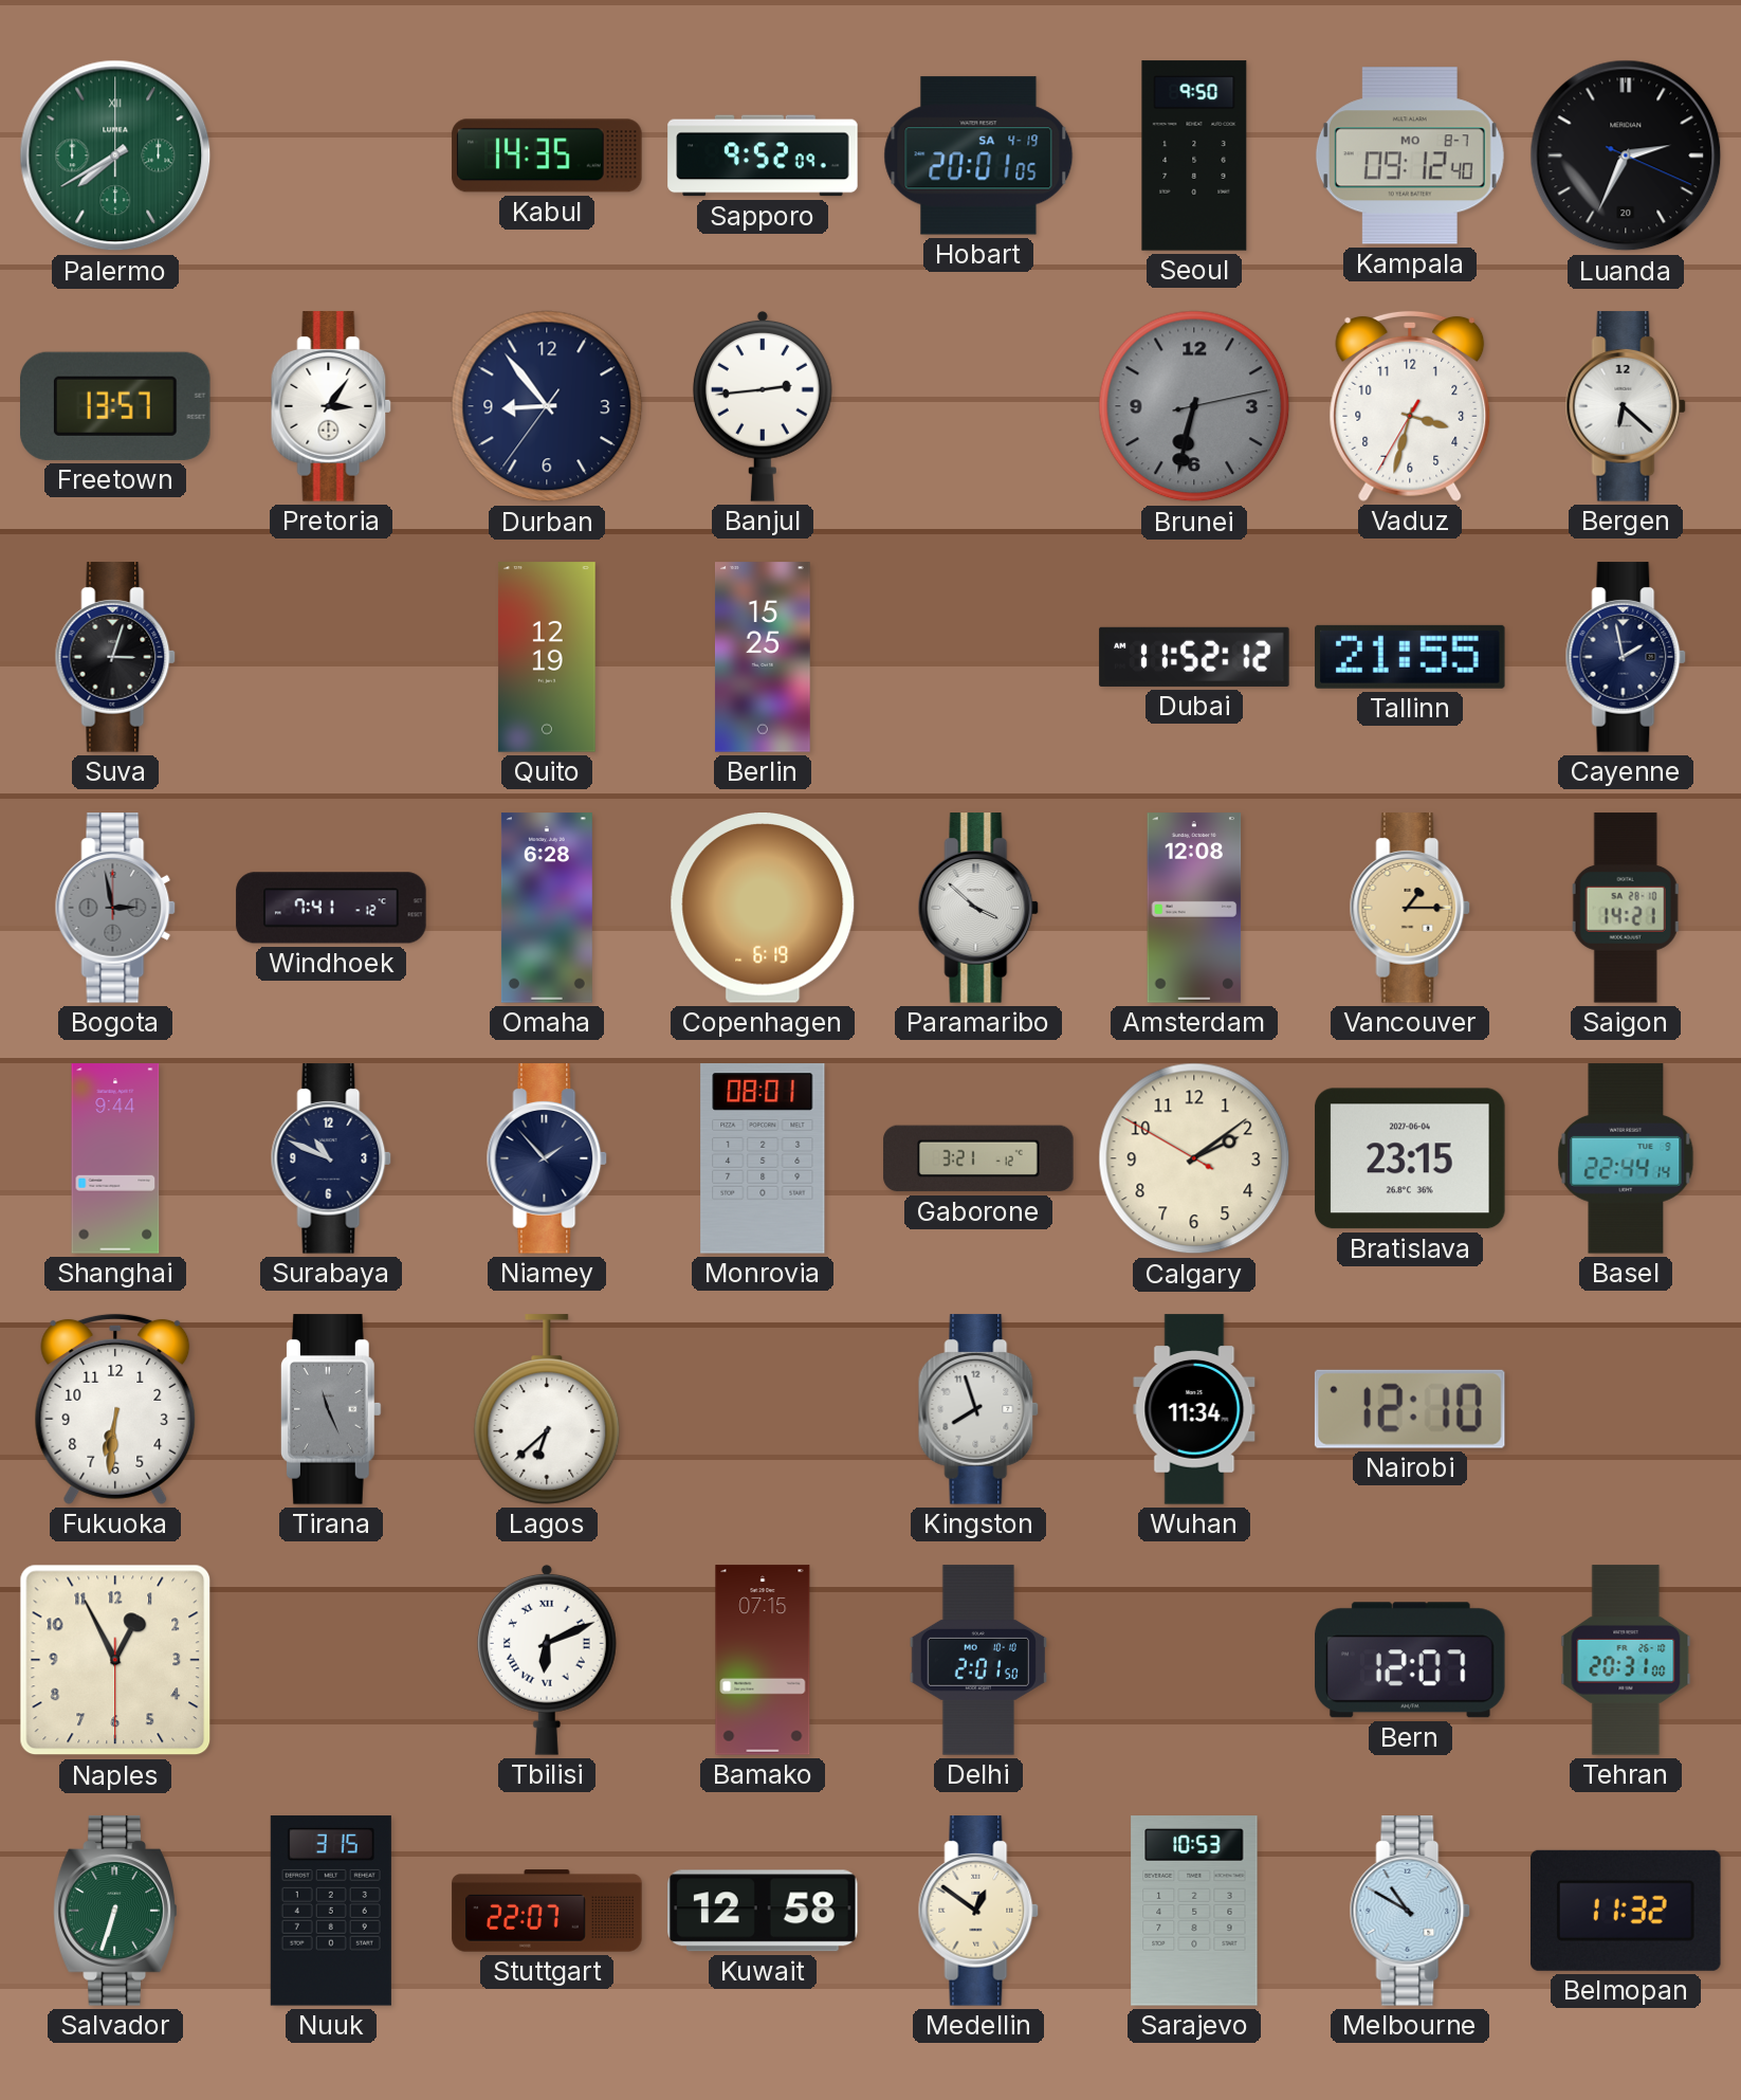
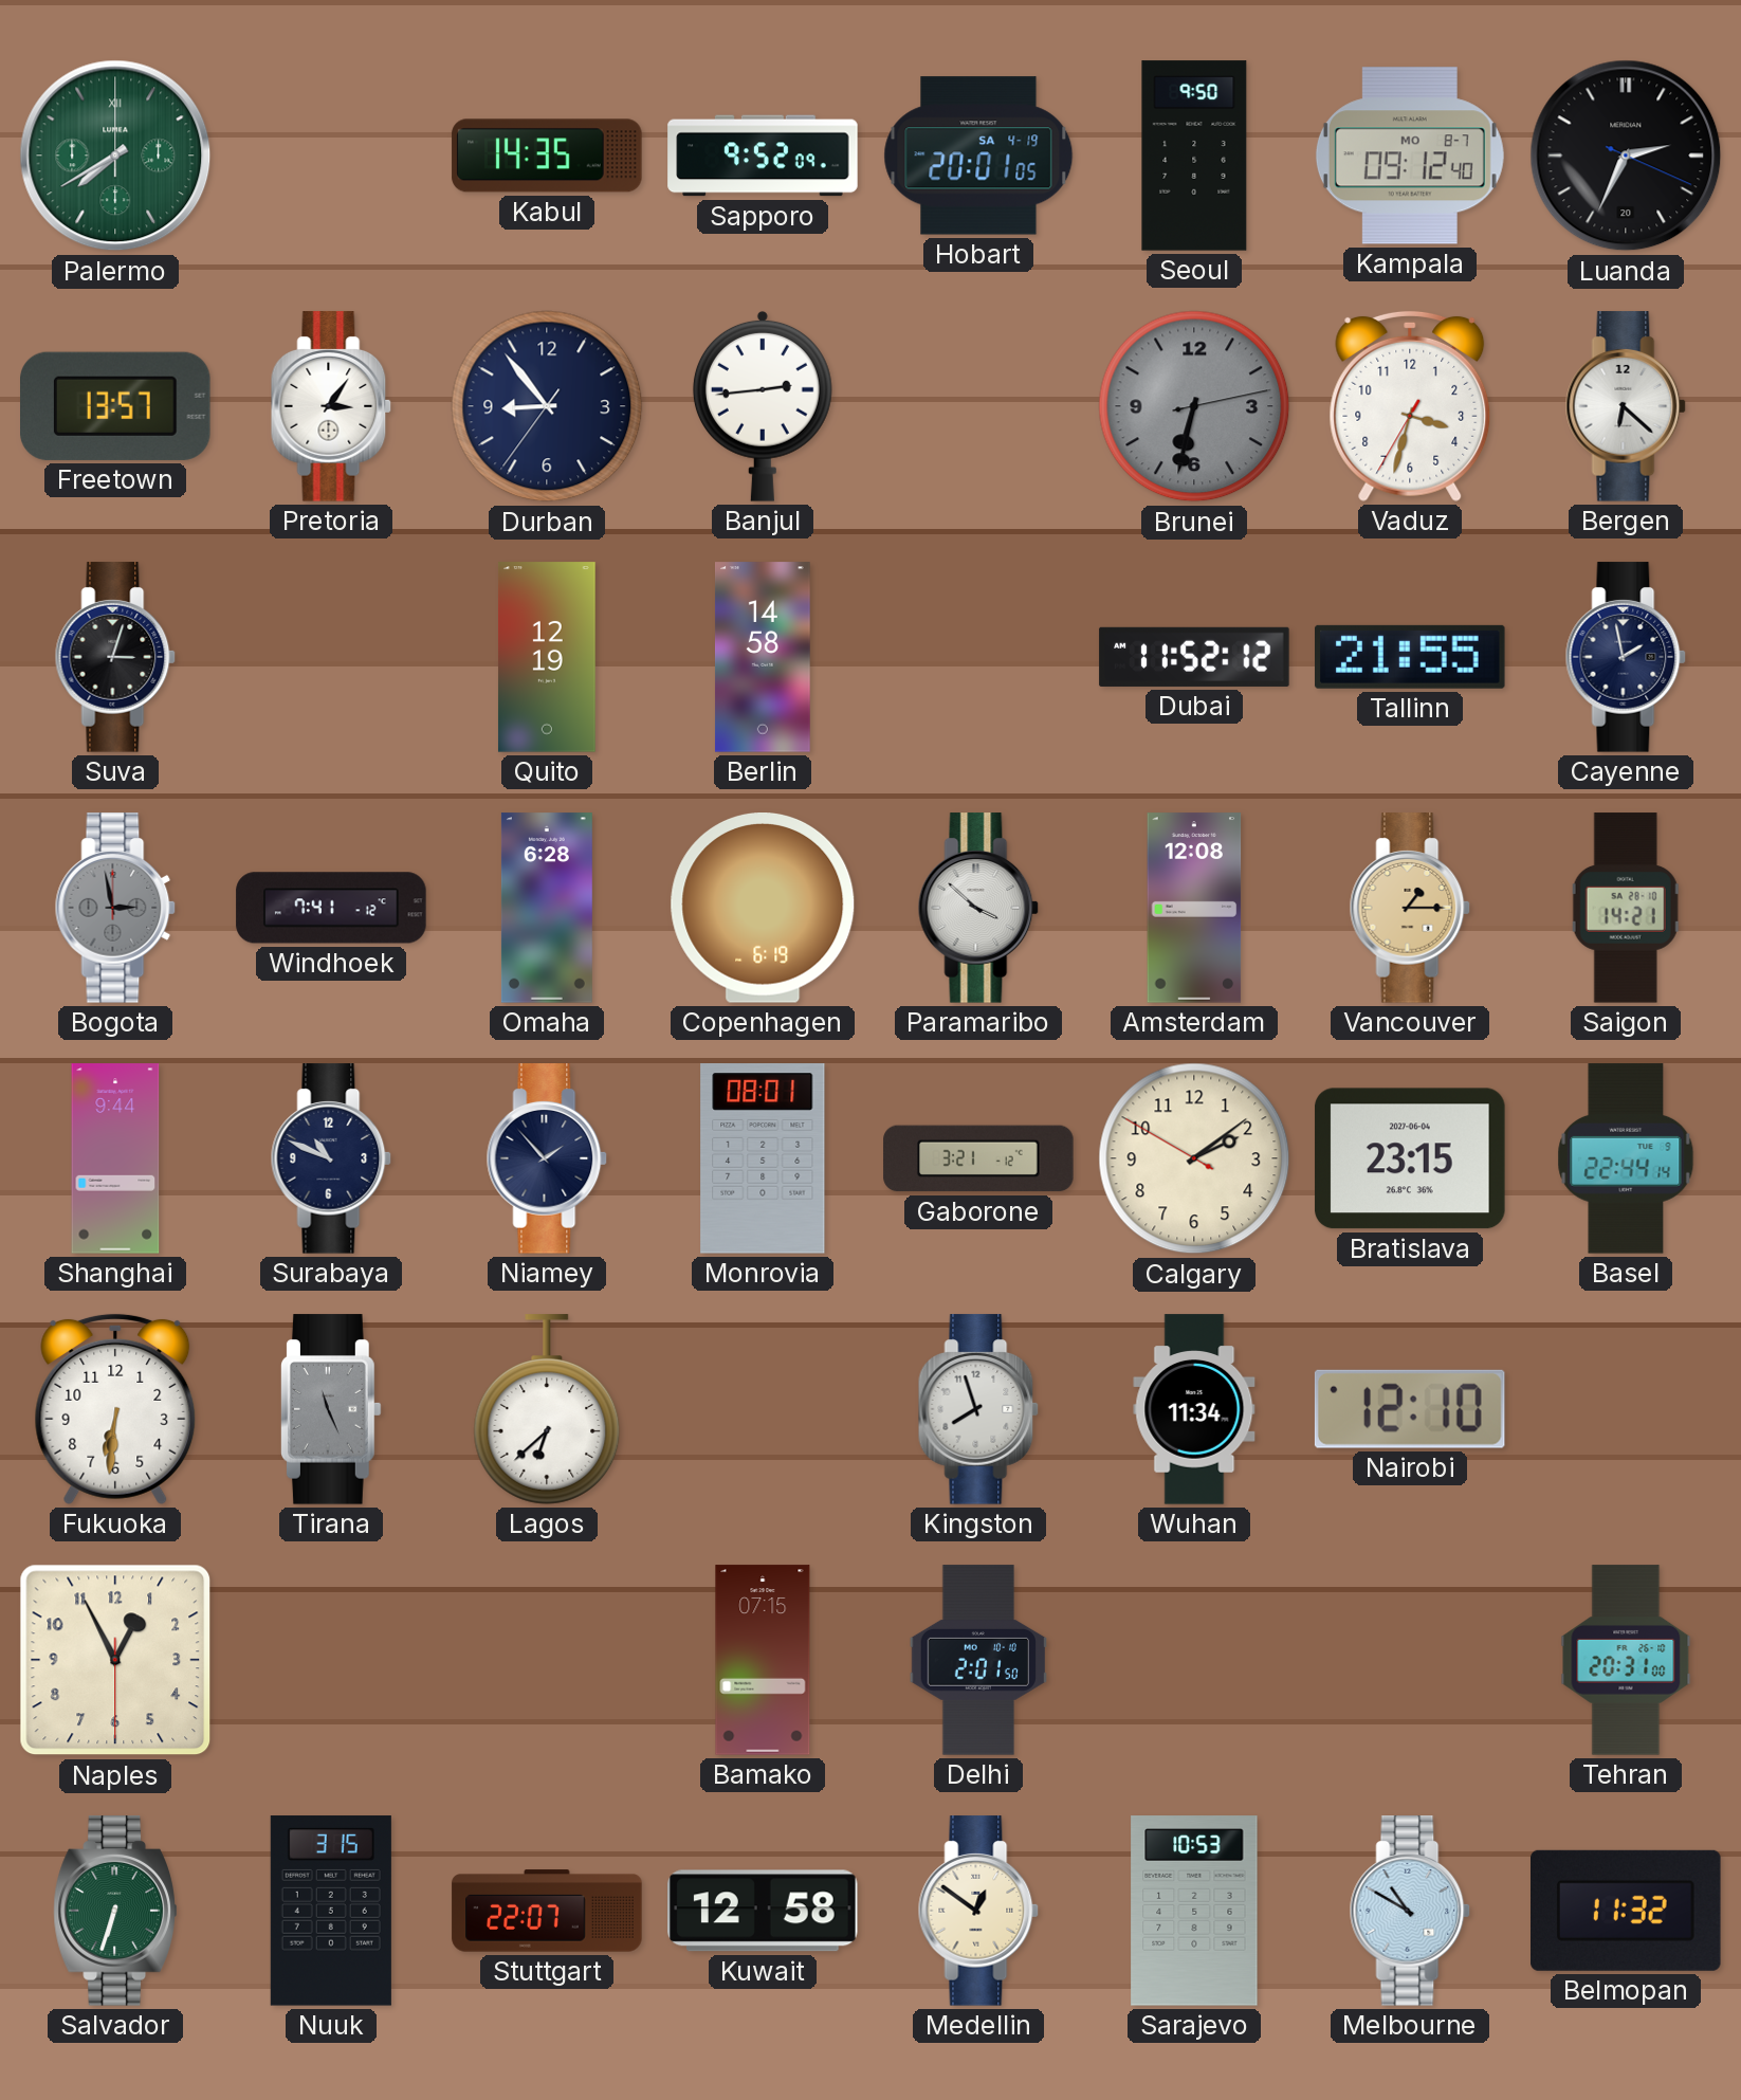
Berlin: 15:25 -> 14:58 (763, 657)
Tbilisi: 6:11 -> none (547, 1660)
Bern: 12:07 -> none (1411, 1660)
